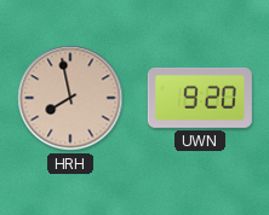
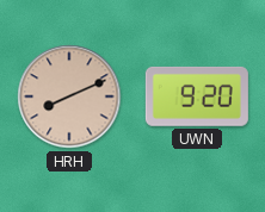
HRH: 7:58 -> 8:11 (69, 96)
